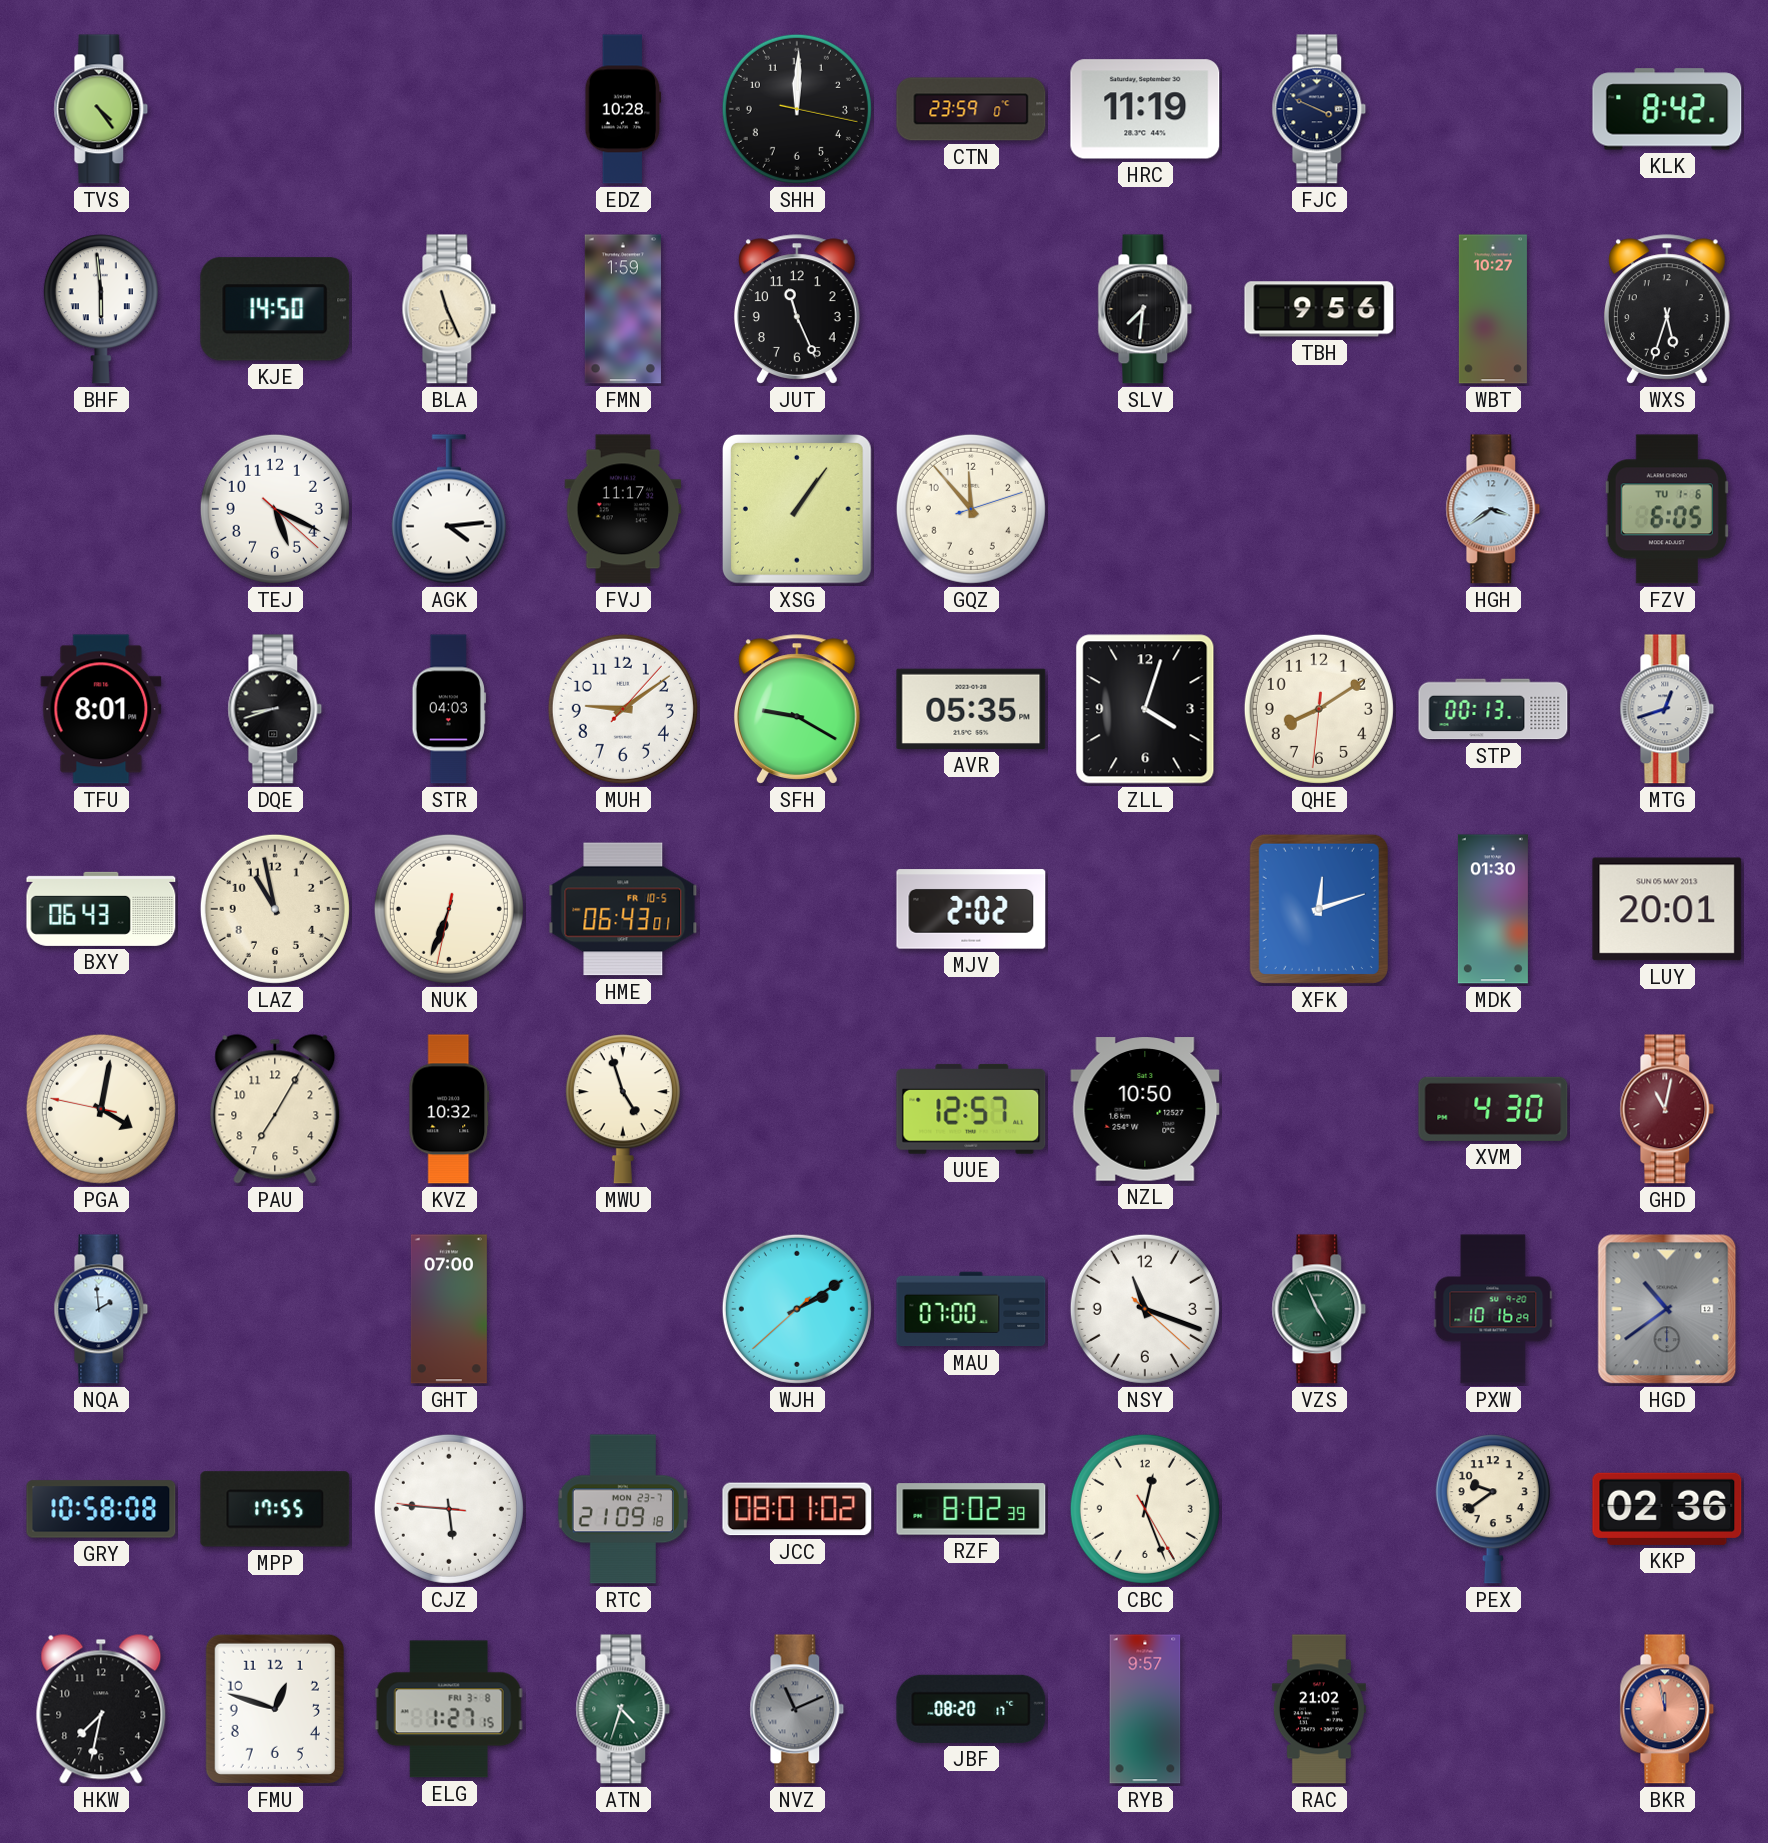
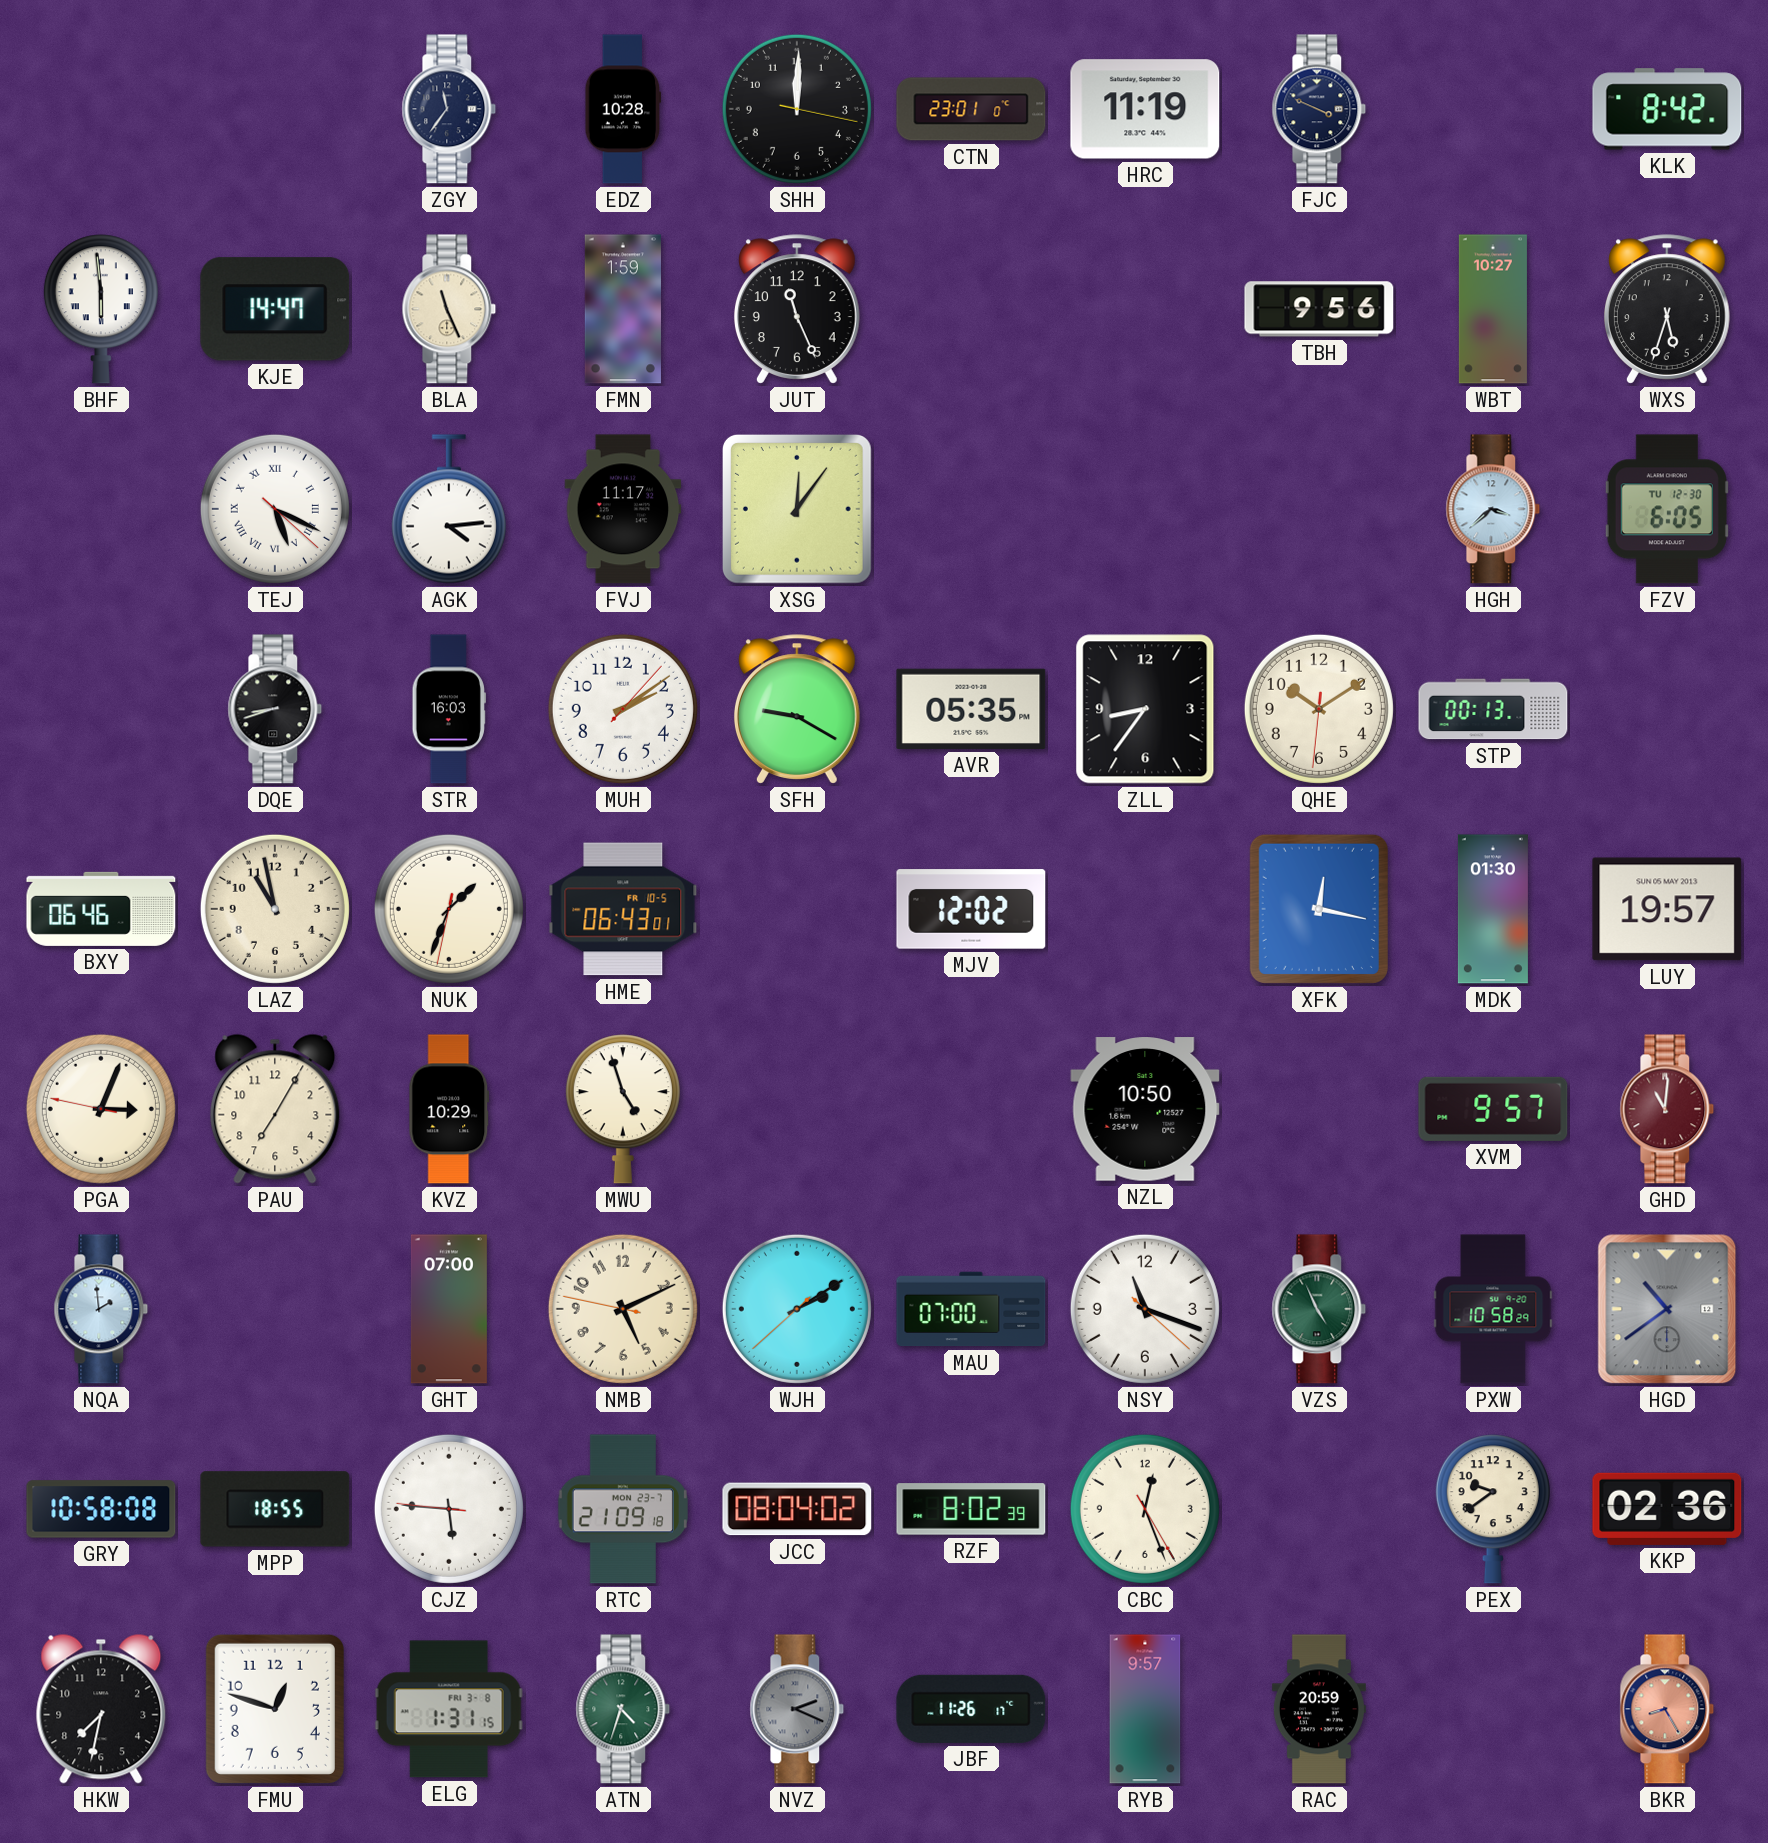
TVS: 4:24 -> none (101, 109)
ZGY: none -> 11:36 (449, 109)
CTN: 23:59 -> 23:01 (971, 109)
KJE: 14:50 -> 14:47 (275, 309)
SLV: 7:31 -> none (1145, 309)
TEJ numerals: Arabic -> Roman (275, 509)
XSG: 1:06 -> 12:06 (797, 509)
GQZ: 11:53 -> none (971, 509)
HGH: 3:39 -> 3:38 (1493, 509)
FZV date: TU 1-6 -> TU 12-30 (1667, 509)
TFU: 8:01 -> none (101, 709)
STR: 04:03 -> 16:03 (449, 709)
MUH: 9:09 -> 2:09 (623, 709)
ZLL: 4:03 -> 8:36 (1145, 709)
QHE: 8:09 -> 10:09 (1319, 709)
MTG: 12:42 -> none (1667, 709)
BXY: 06:43 -> 06:46 (101, 909)
NUK: 6:33 -> 1:33 (449, 909)
MJV: 2:02 -> 12:02 (971, 909)
XFK: 12:12 -> 12:17 (1319, 909)
LUY: 20:01 -> 19:57 (1667, 909)
PGA: 4:01 -> 3:03 (101, 1109)
KVZ: 10:32 -> 10:29 (449, 1109)
UUE: 12:57 -> none (971, 1109)
XVM: 4:30 -> 9:57 (1493, 1109)
GHD: 11:02 -> 11:01 (1667, 1109)
NMB: none -> 5:10 (623, 1309)
PXW: 10:16 -> 10:58 (1493, 1309)
MPP: 17:55 -> 18:55 (275, 1509)
JCC: 08:01 -> 08:04 (797, 1509)
ELG: 1:27 -> 1:31 (449, 1709)
NVZ: 11:11 -> 2:19 (797, 1709)
JBF: 08:20 -> 11:26 (971, 1709)
RAC: 21:02 -> 20:59 (1319, 1709)
BKR: 11:58 -> 8:25 (1667, 1709)
